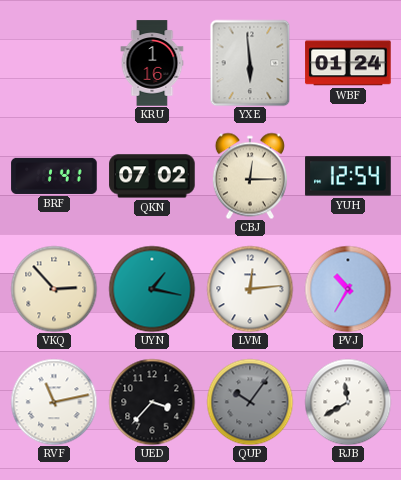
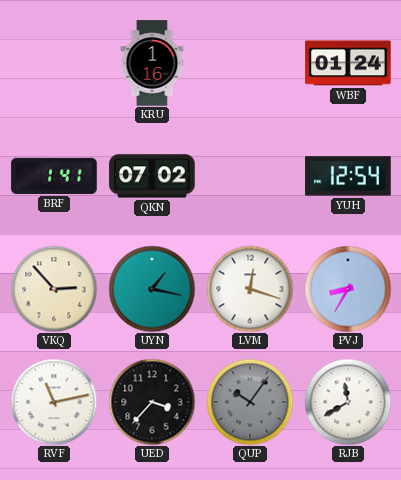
YXE: 5:59 -> none (250, 63)
CBJ: 12:15 -> none (250, 176)
LVM: 12:14 -> 12:18 (250, 289)
PVJ: 10:35 -> 8:35 (348, 289)
